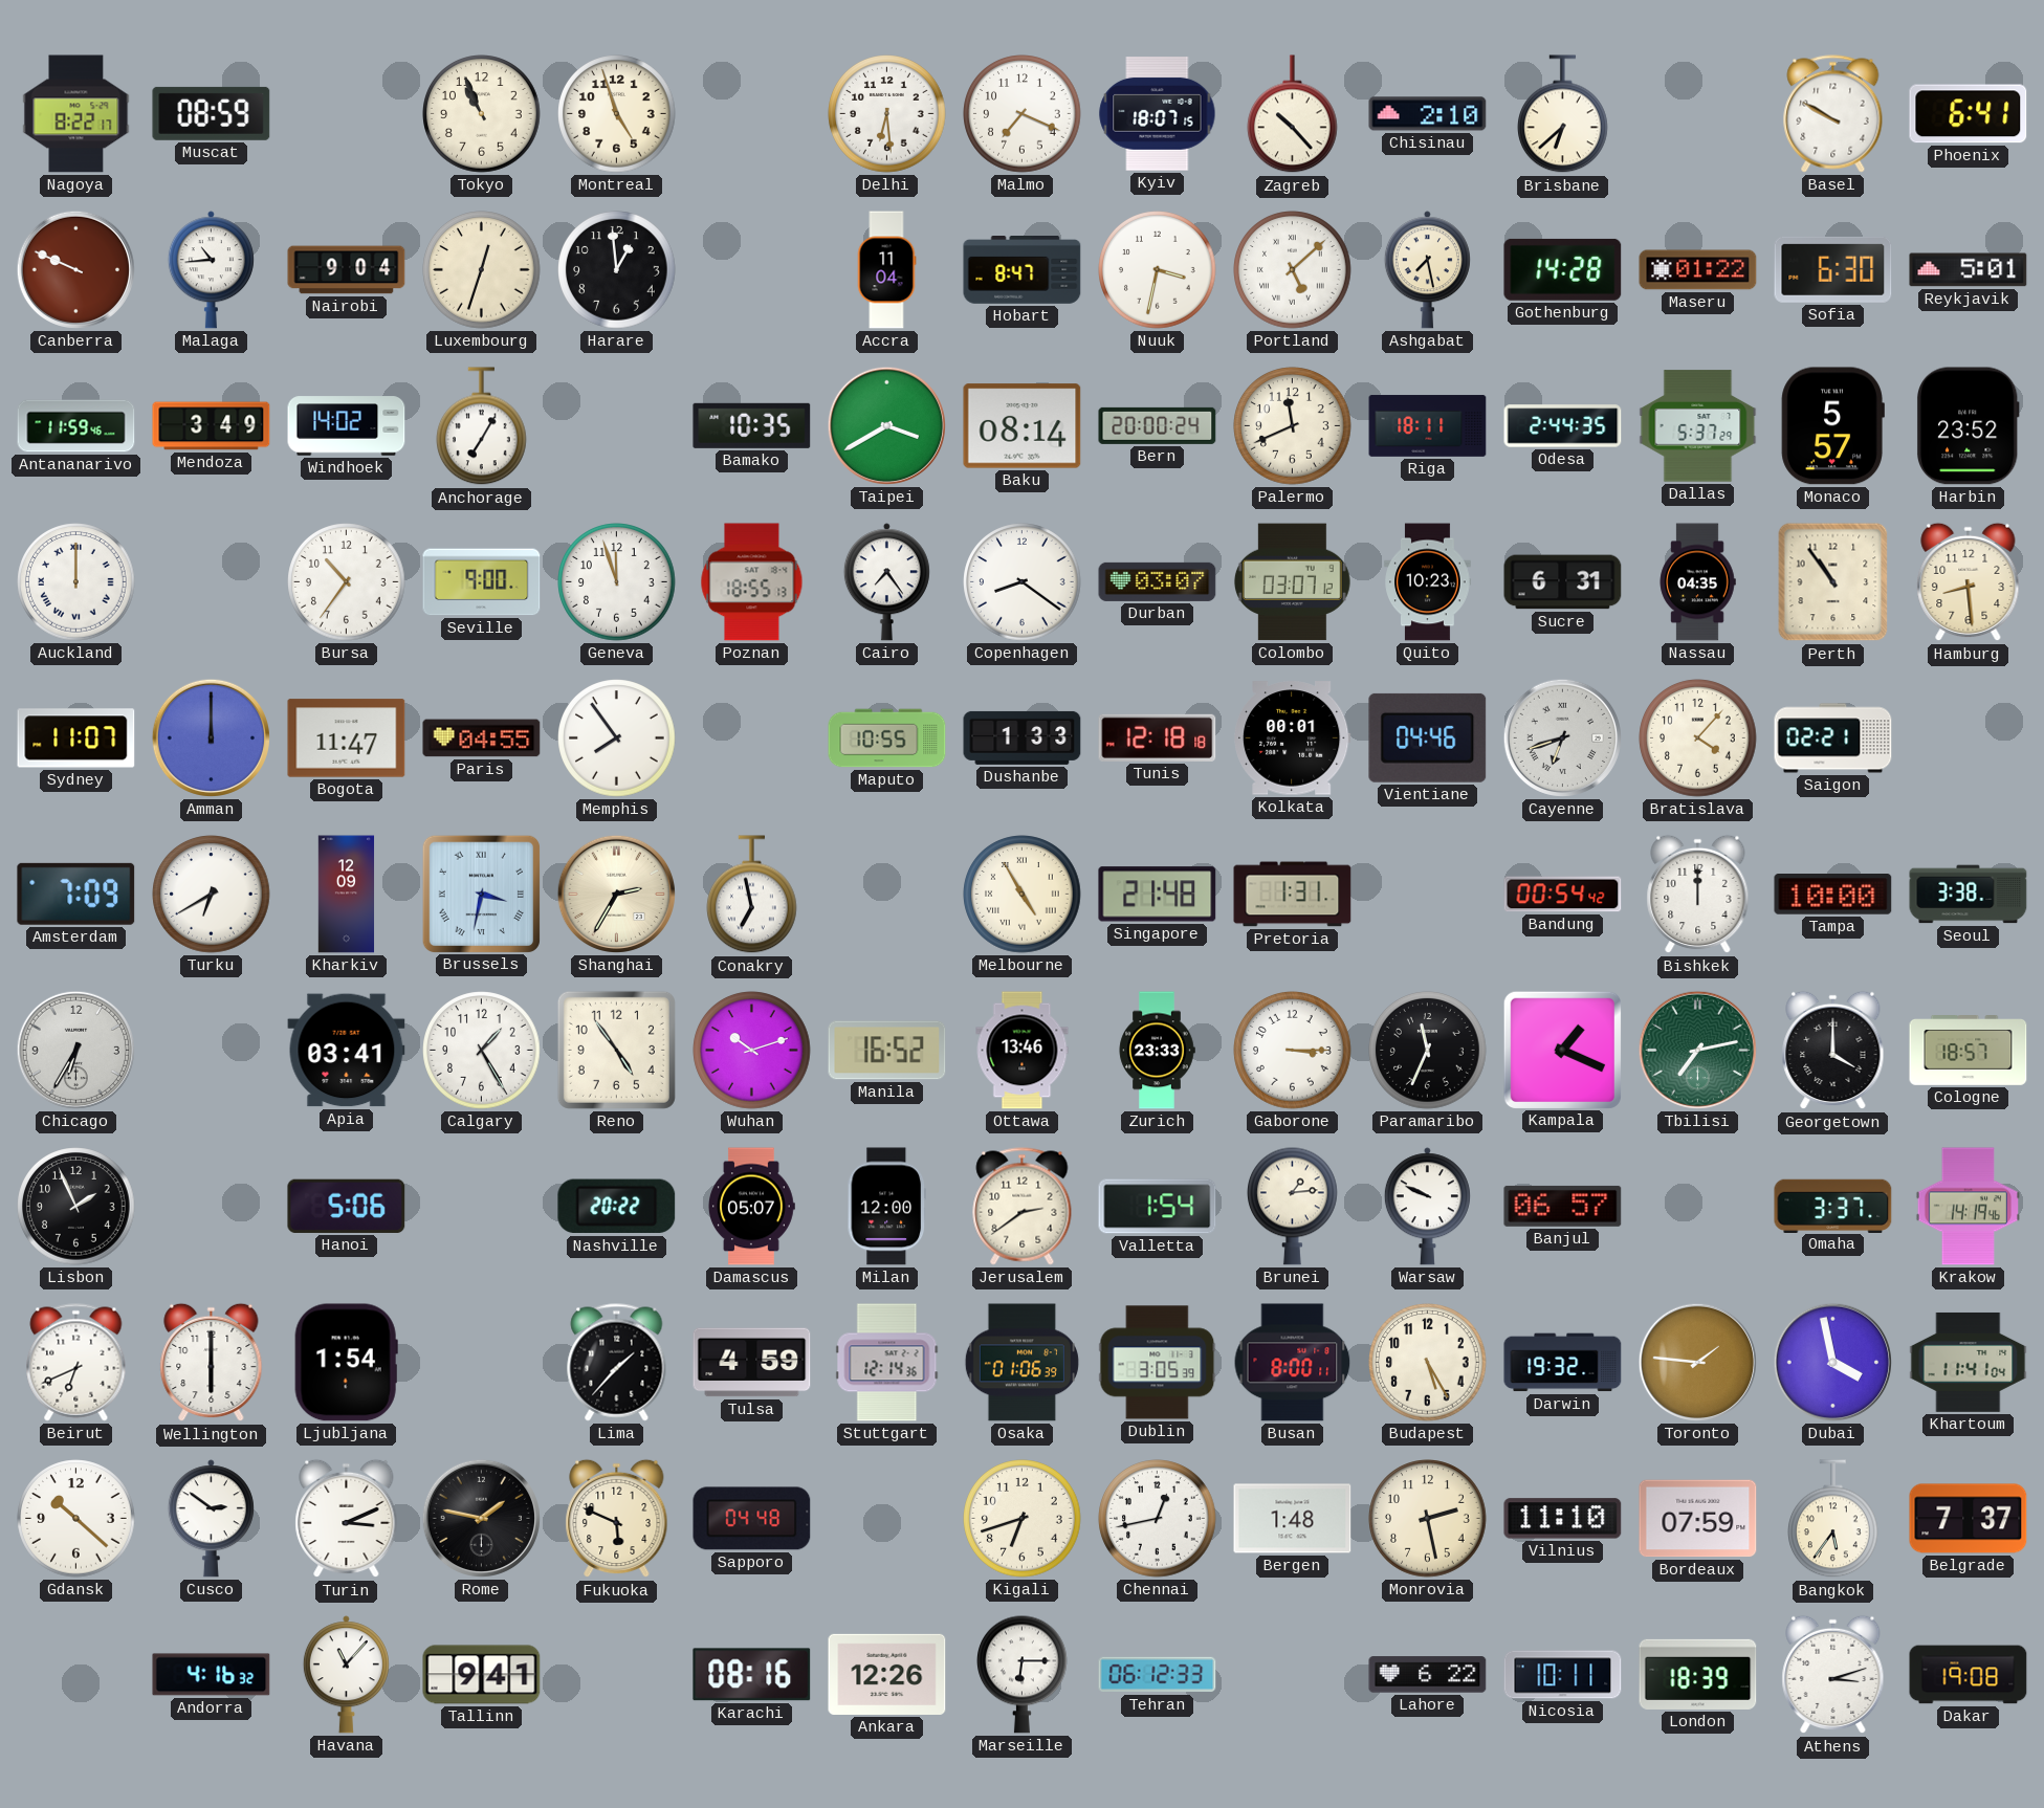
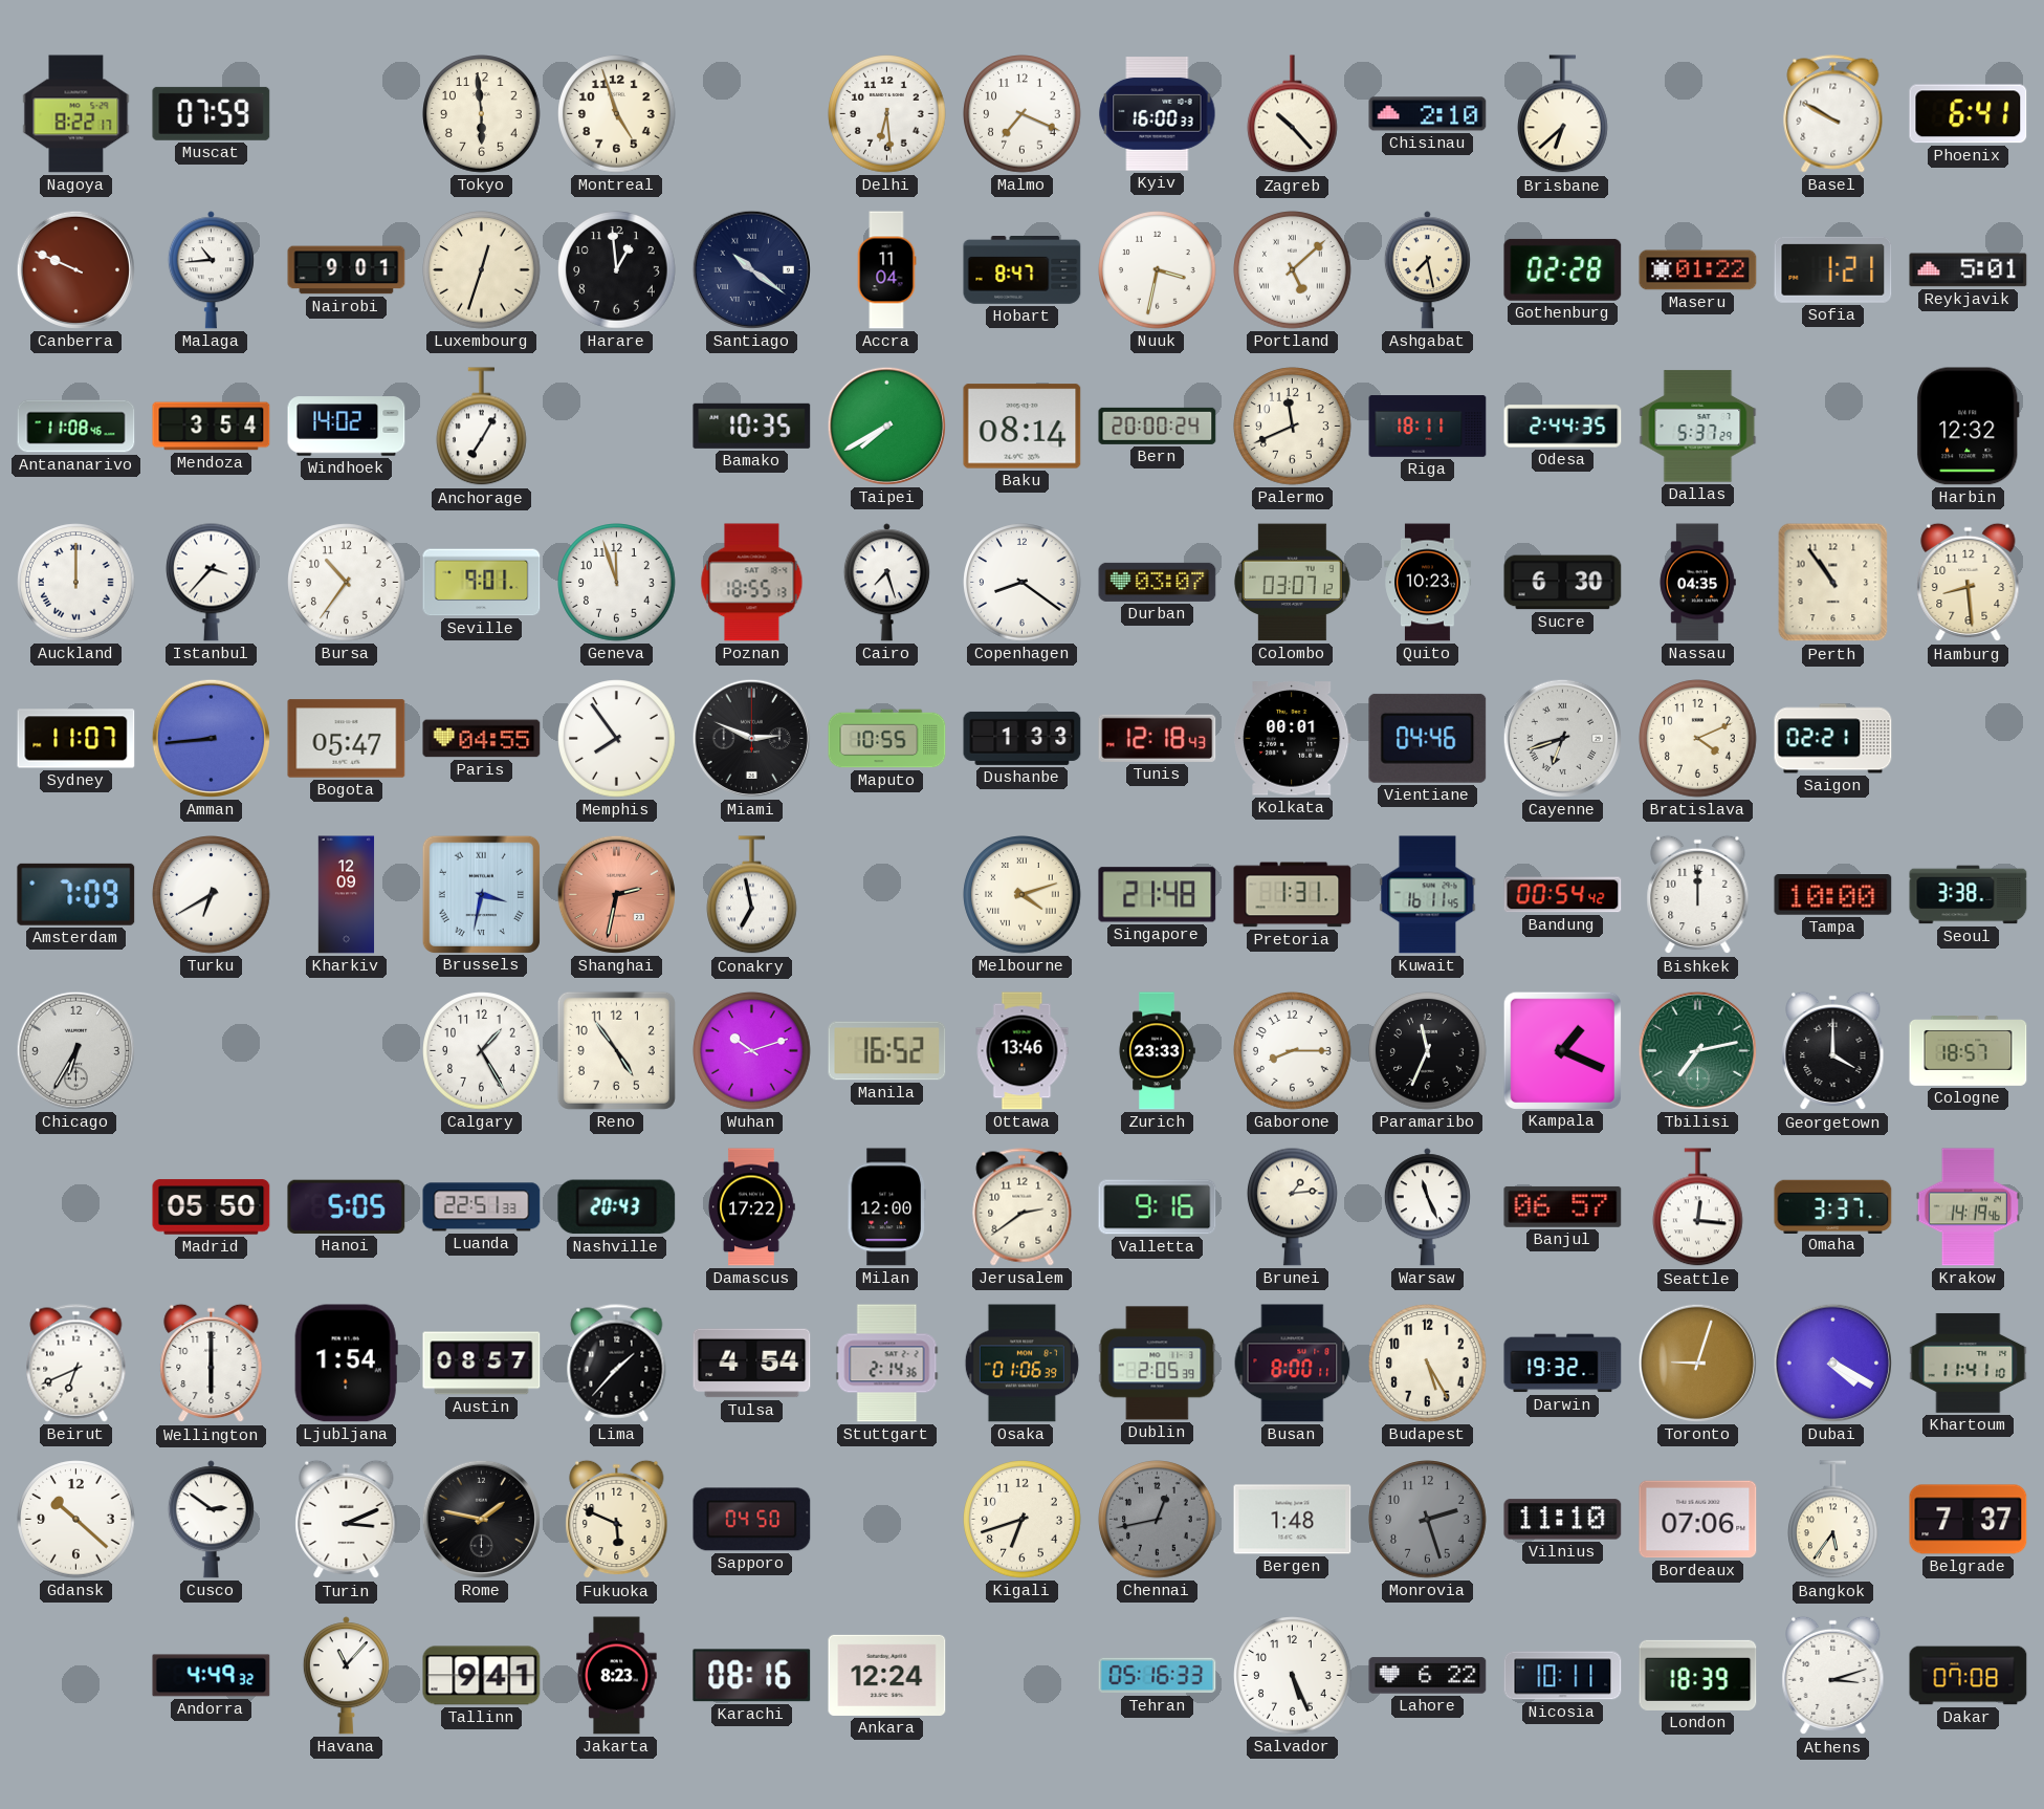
Muscat: 08:59 -> 07:59 (212, 113)
Tokyo: 10:56 -> 5:59 (482, 114)
Kyiv: 18:07 -> 16:00 (1158, 114)
Nairobi: 9:04 -> 9:01 (347, 270)
Santiago: none -> 10:21 (751, 269)
Gothenburg: 14:28 -> 02:28 (1563, 269)
Sofia: 6:30 -> 1:21 (1833, 269)
Antananarivo: 11:59 -> 11:08 (76, 427)
Mendoza: 3:49 -> 3:54 (212, 427)
Taipei: 3:40 -> 7:40 (886, 426)
Monaco: 5:57 -> none (1832, 426)
Harbin: 23:52 -> 12:32 (1968, 427)
Istanbul: none -> 3:37 (212, 582)
Seville: 9:00 -> 9:01 (482, 583)
Cairo: 7:24 -> 7:27 (886, 583)
Sucre: 6:31 -> 6:30 (1563, 583)
Amman: 12:00 -> 8:44 (211, 738)
Bogota: 11:47 -> 05:47 (347, 739)
Miami: none -> 2:49 (751, 738)
Tunis: 12:18:18 -> 12:18:43 (1158, 738)
Bratislava: 4:07 -> 4:11 (1698, 739)
Shanghai: 2:35 -> 2:32 (616, 894)
Shanghai dial: cream -> salmon (616, 894)
Melbourne: 4:55 -> 4:12 (1023, 895)
Kuwait: none -> 16:11 (1428, 895)
Apia: 03:41 -> none (347, 1051)
Gaborone: 3:15 -> 8:15 (1293, 1051)
Lisbon: 1:56 -> none (76, 1207)
Madrid: none -> 05:50 (212, 1207)
Hanoi: 5:06 -> 5:05 (347, 1206)
Luanda: none -> 22:51 (482, 1207)
Nashville: 20:22 -> 20:43 (617, 1207)
Damascus: 05:07 -> 17:22 (751, 1207)
Valletta: 1:54 -> 9:16 (1158, 1207)
Warsaw: 9:49 -> 11:26 (1427, 1207)
Seattle: none -> 12:16 (1698, 1207)
Austin: none -> 08:57 (482, 1364)
Tulsa: 4:59 -> 4:54 (752, 1364)
Stuttgart: 12:14 -> 2:14 (887, 1364)
Dublin: 3:05 -> 2:05 (1158, 1364)
Toronto: 1:46 -> 9:03 (1697, 1363)
Dubai: 3:58 -> 4:20 (1832, 1363)
Khartoum: 11:41:04 -> 11:41:10 (1969, 1363)
Sapporo: 04:48 -> 04:50 (752, 1520)
Chennai dial: white -> grey (1158, 1520)
Monrovia: 2:28 -> 2:27 (1428, 1520)
Monrovia dial: cream -> grey (1428, 1520)
Bordeaux: 07:59 -> 07:06 (1698, 1520)
Andorra: 4:16 -> 4:49 (212, 1676)
Jakarta: none -> 8:23 (617, 1676)
Ankara: 12:26 -> 12:24 (887, 1675)
Marseille: 6:15 -> none (1023, 1674)
Tehran: 06:12 -> 05:16 (1158, 1676)
Salvador: none -> 5:26 (1293, 1676)
Dakar: 19:08 -> 07:08 (1969, 1676)
